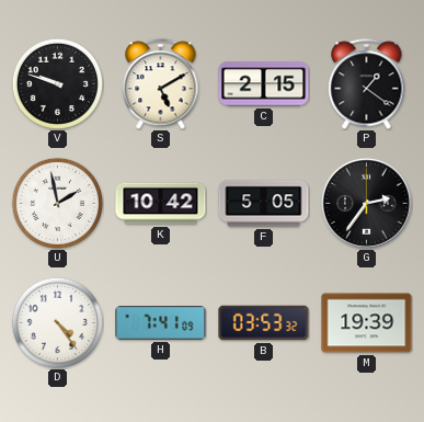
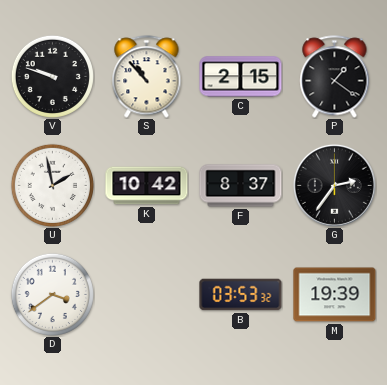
S: 5:10 -> 10:53 (147, 77)
F: 5:05 -> 8:37 (241, 186)
D: 4:24 -> 3:39 (52, 294)
H: 7:41 -> none (161, 323)
